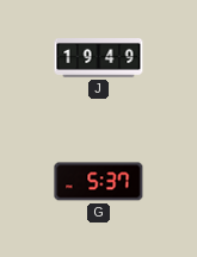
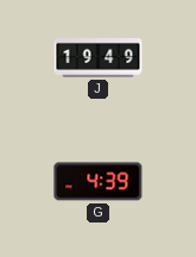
G: 5:37 -> 4:39 (99, 182)
